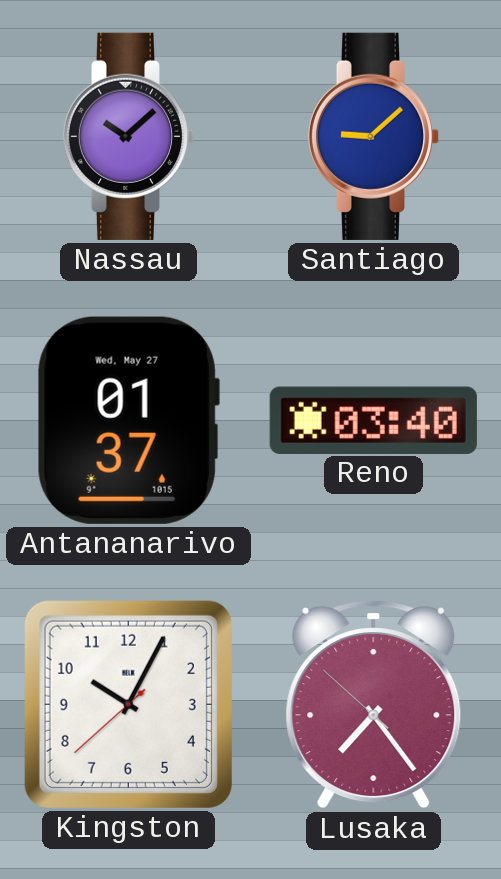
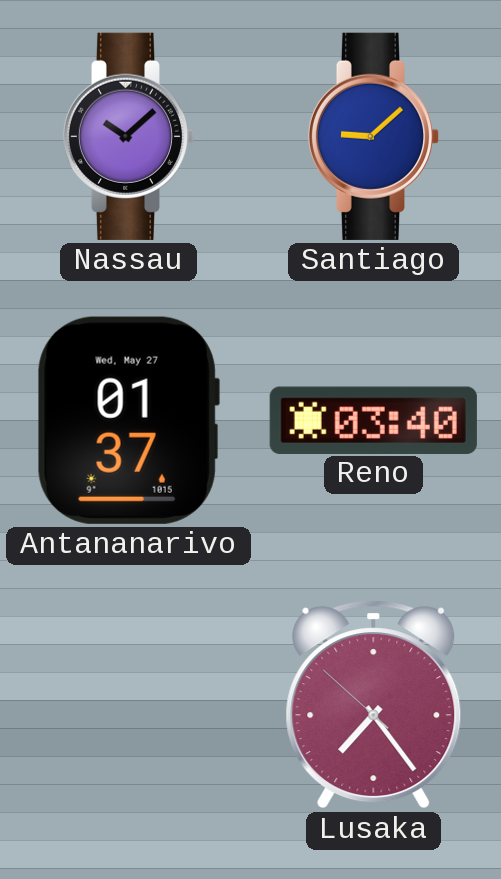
Kingston: 10:04 -> none (128, 704)
